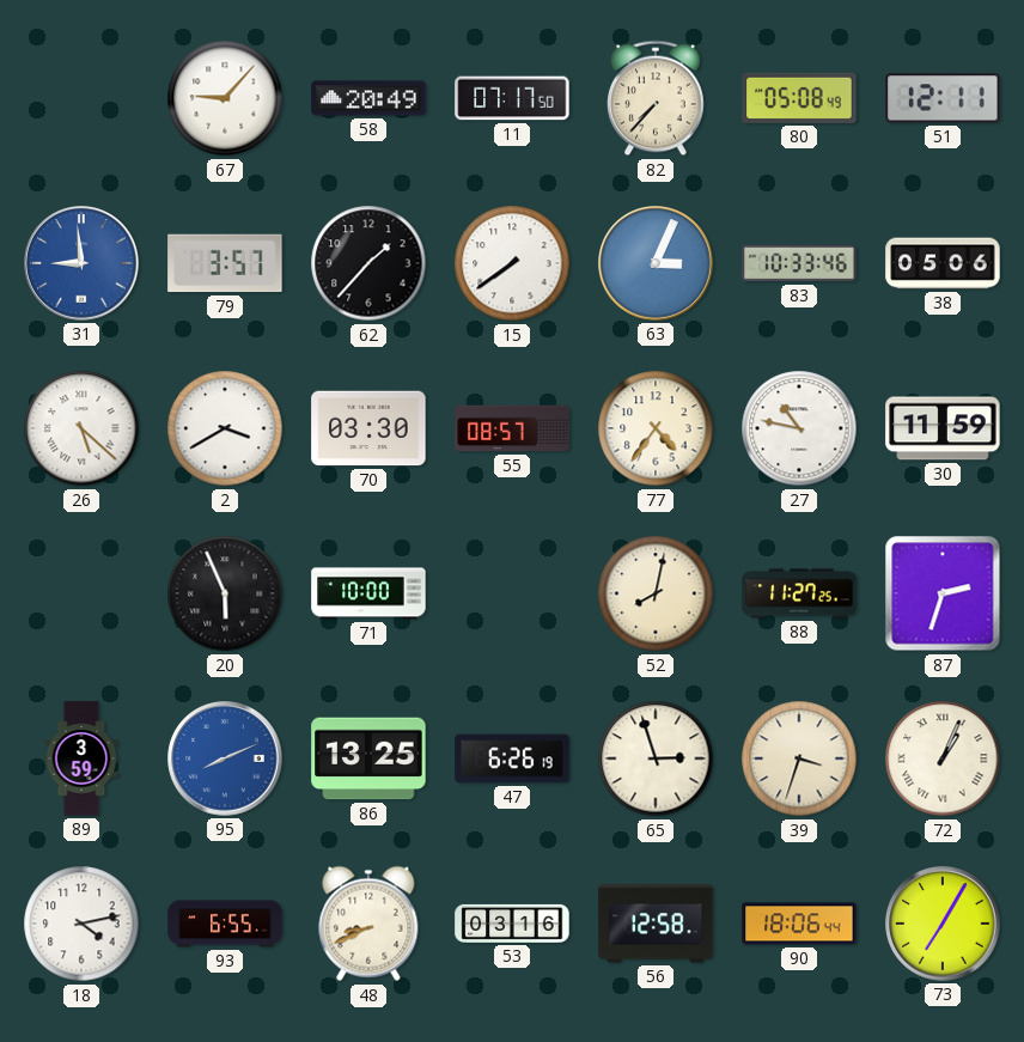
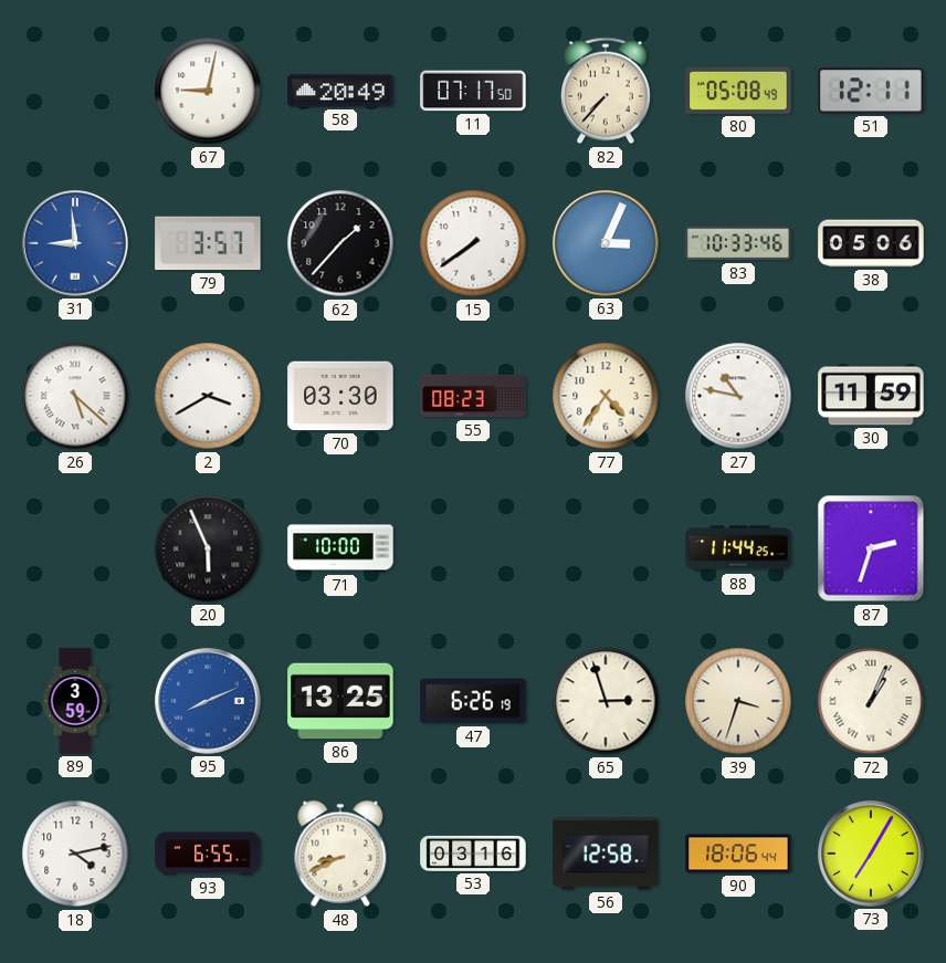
67: 9:07 -> 9:02 (208, 91)
55: 08:57 -> 08:23 (473, 396)
52: 8:02 -> none (656, 593)
88: 11:27 -> 11:44 (738, 548)
